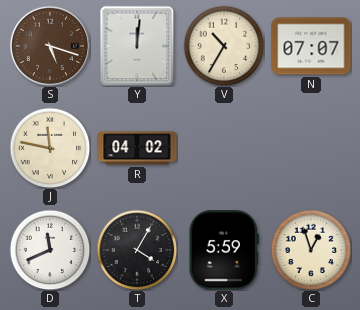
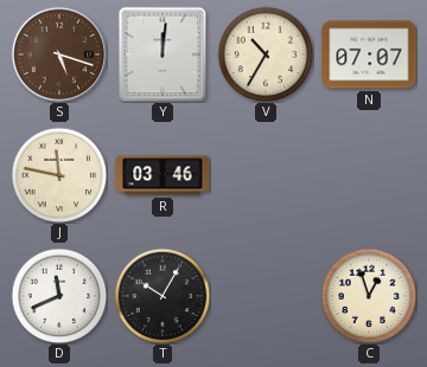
R: 04:02 -> 03:46 (162, 175)
T: 4:05 -> 10:05 (162, 296)
X: 5:59 -> none (223, 250)
